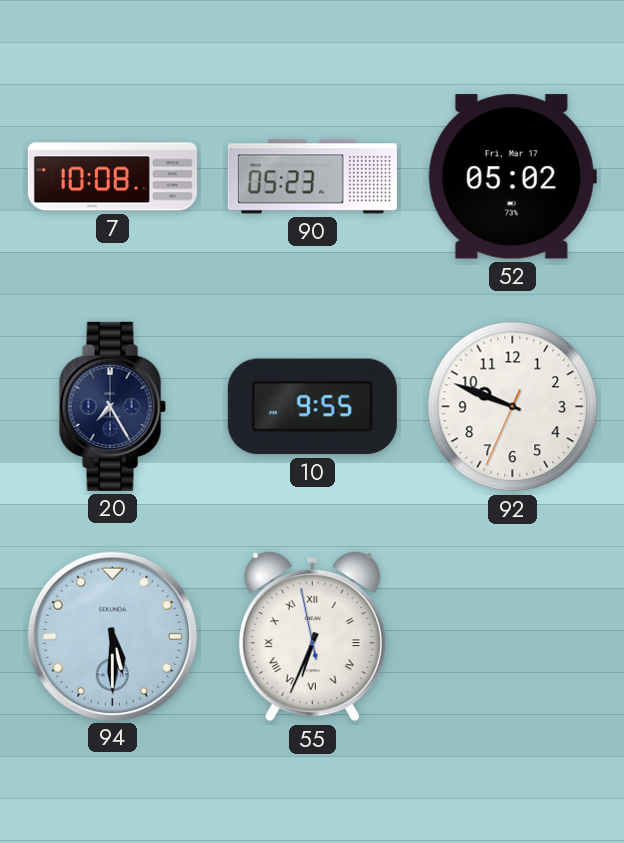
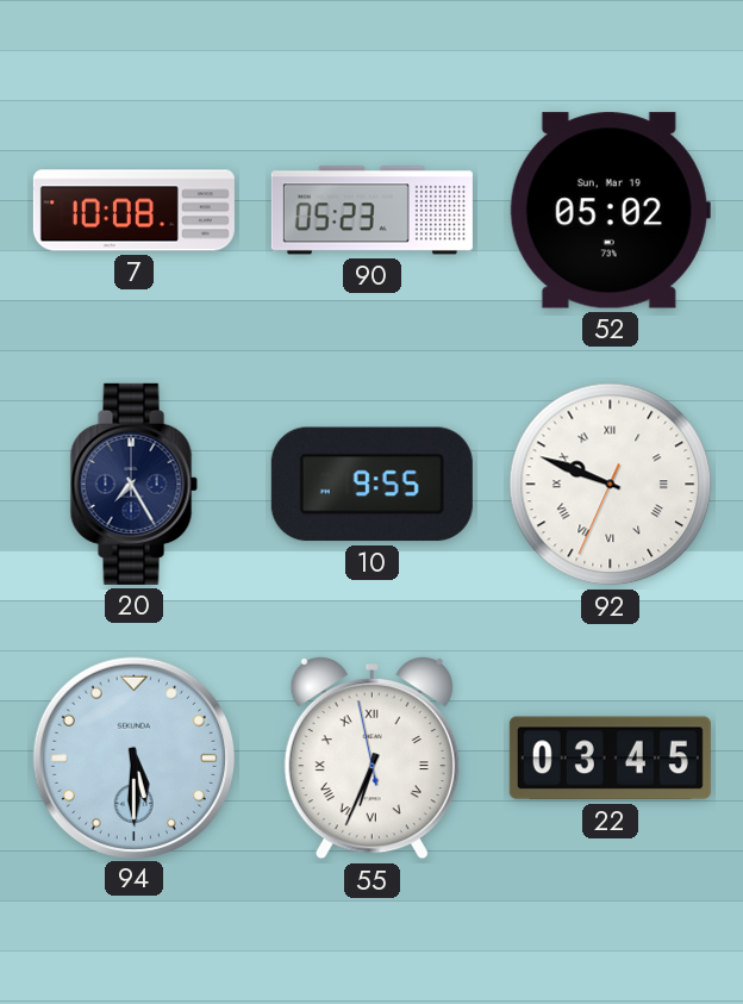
52 date: Fri, Mar 17 -> Sun, Mar 19 (610, 211)
92 numerals: Arabic -> Roman (611, 485)
22: none -> 03:45 (610, 759)
